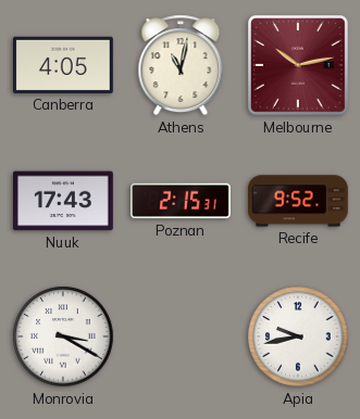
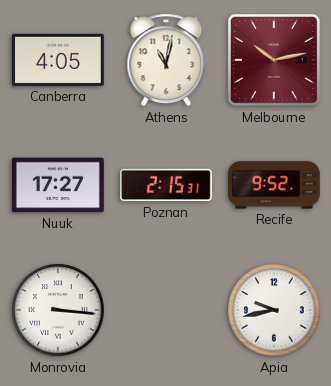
Nuuk: 17:43 -> 17:27 (58, 185)
Monrovia: 3:20 -> 3:16 (58, 310)
